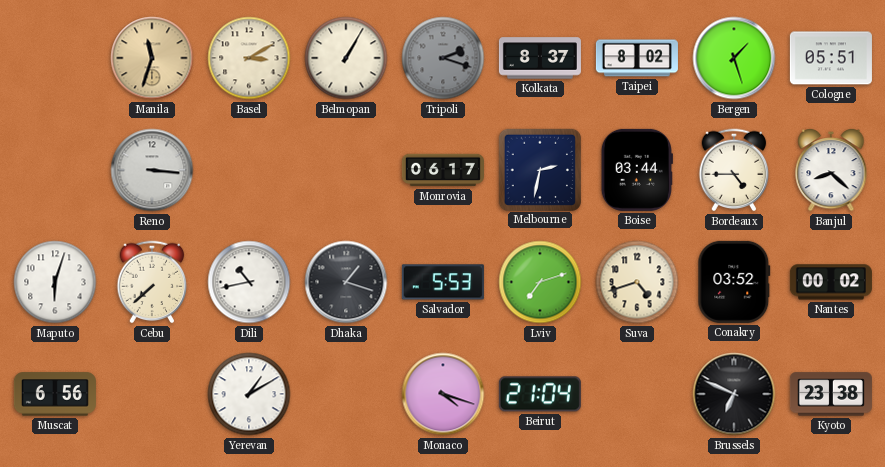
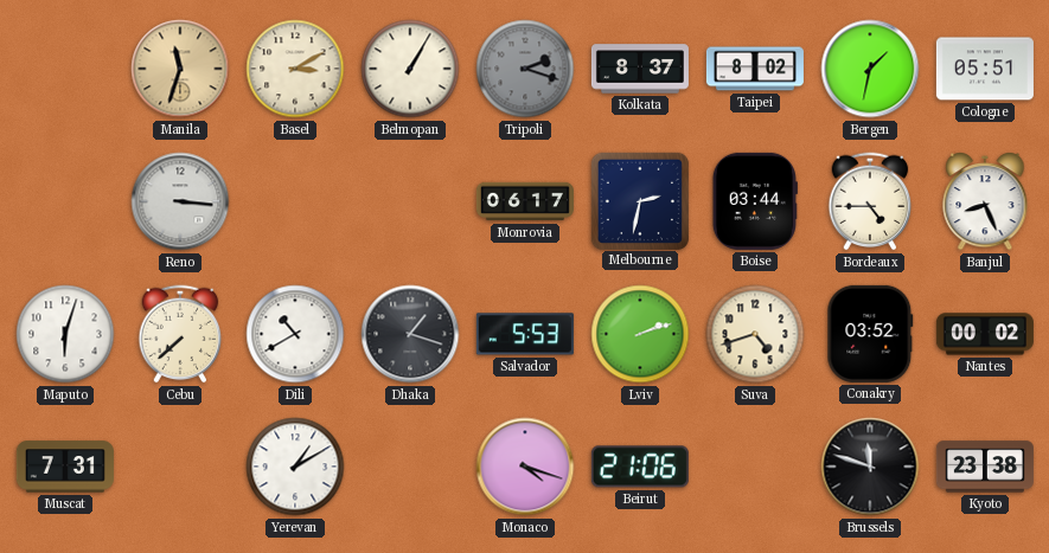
Bergen: 1:27 -> 1:32 (870, 69)
Banjul: 8:22 -> 8:26 (985, 201)
Dili: 10:43 -> 10:40 (295, 334)
Lviv: 7:12 -> 2:12 (640, 334)
Muscat: 6:56 -> 7:31 (65, 467)
Beirut: 21:04 -> 21:06 (640, 467)
Brussels: 6:49 -> 11:48 (870, 467)
